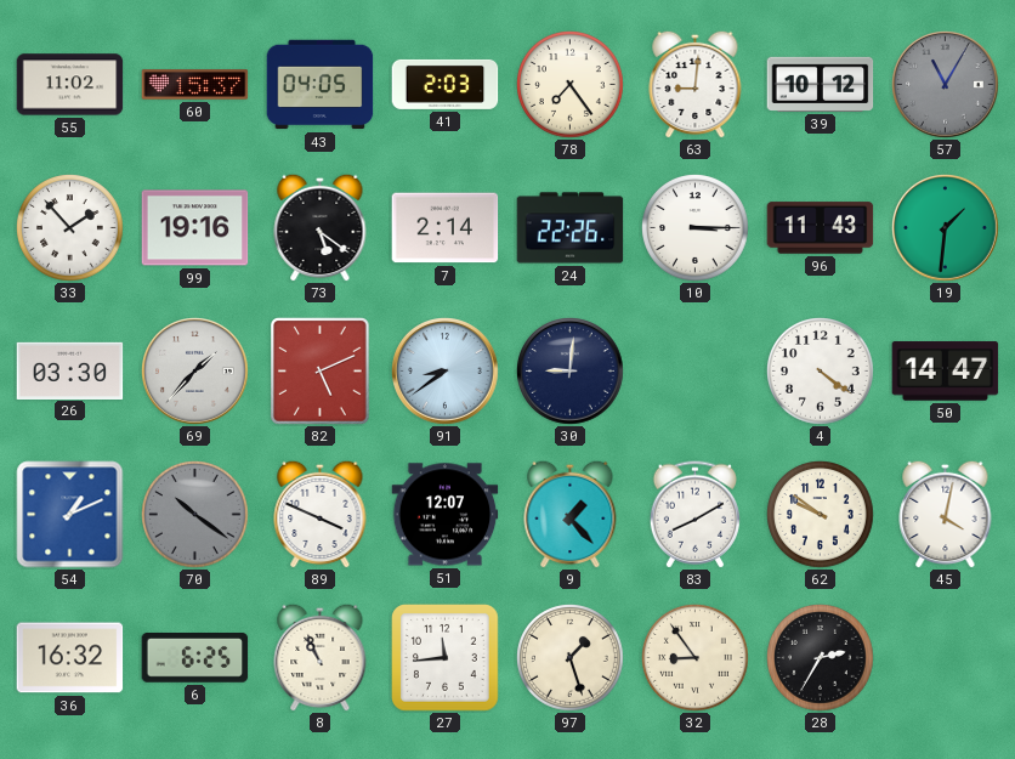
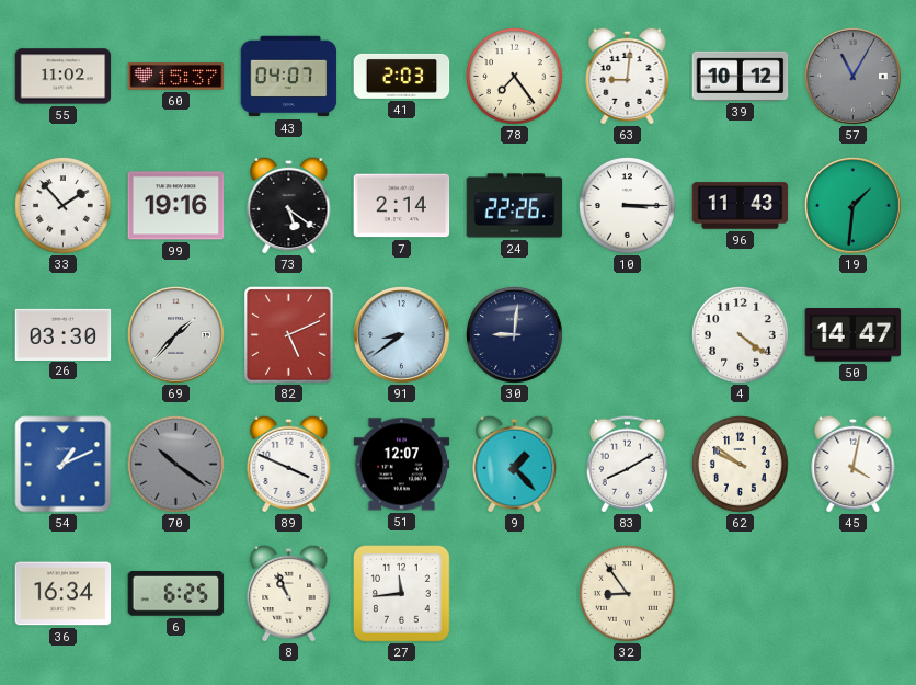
43: 04:05 -> 04:07 (289, 77)
36: 16:32 -> 16:34 (64, 594)
97: 1:27 -> none (571, 658)
28: 2:35 -> none (821, 658)
